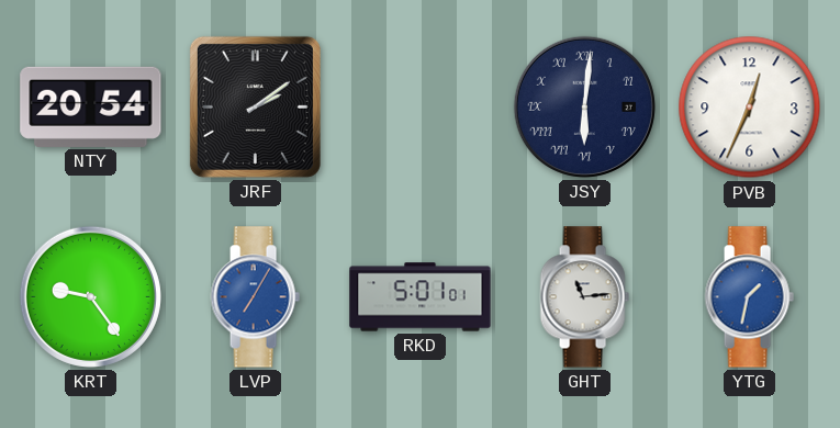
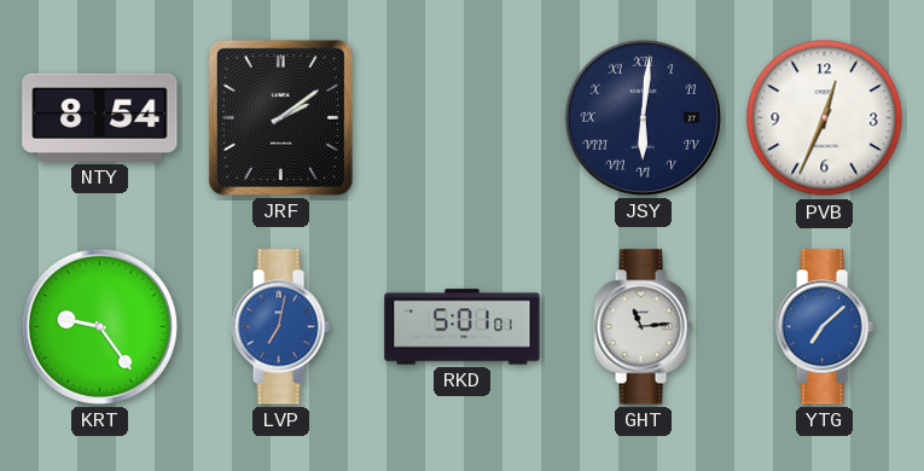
NTY: 20:54 -> 8:54 (100, 117)
LVP: 7:05 -> 7:02 (280, 327)
YTG: 1:32 -> 7:08 (824, 327)
